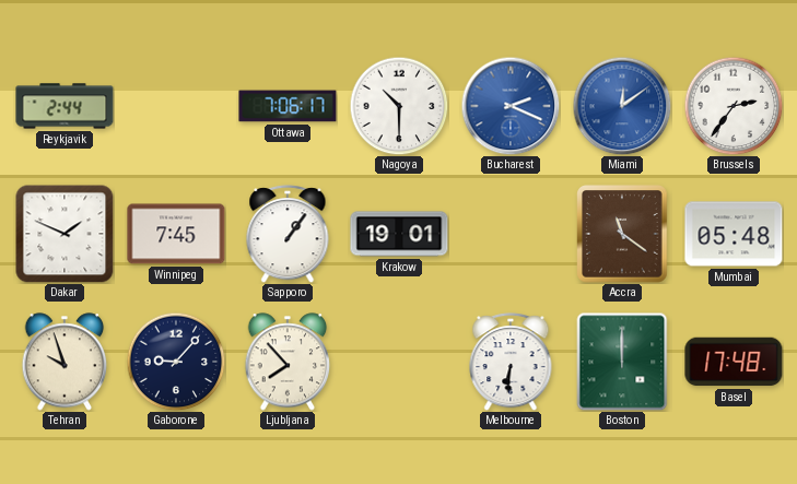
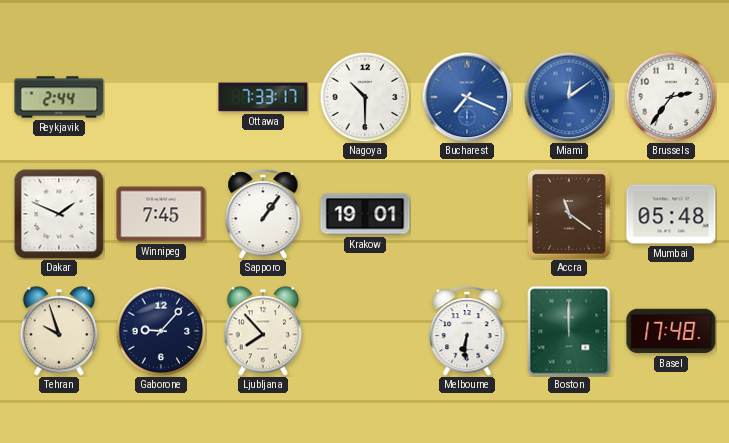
Ottawa: 7:06 -> 7:33 (263, 97)
Bucharest: 2:19 -> 7:19 (467, 97)
